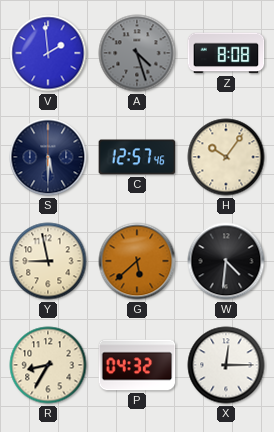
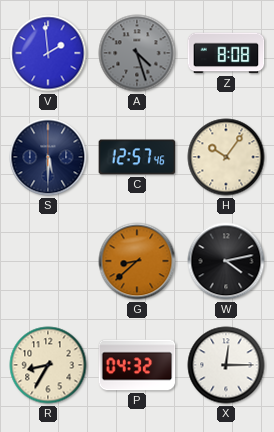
Y: 8:58 -> none (48, 261)
G: 5:38 -> 8:38 (137, 261)
W: 4:31 -> 4:13 (226, 261)
